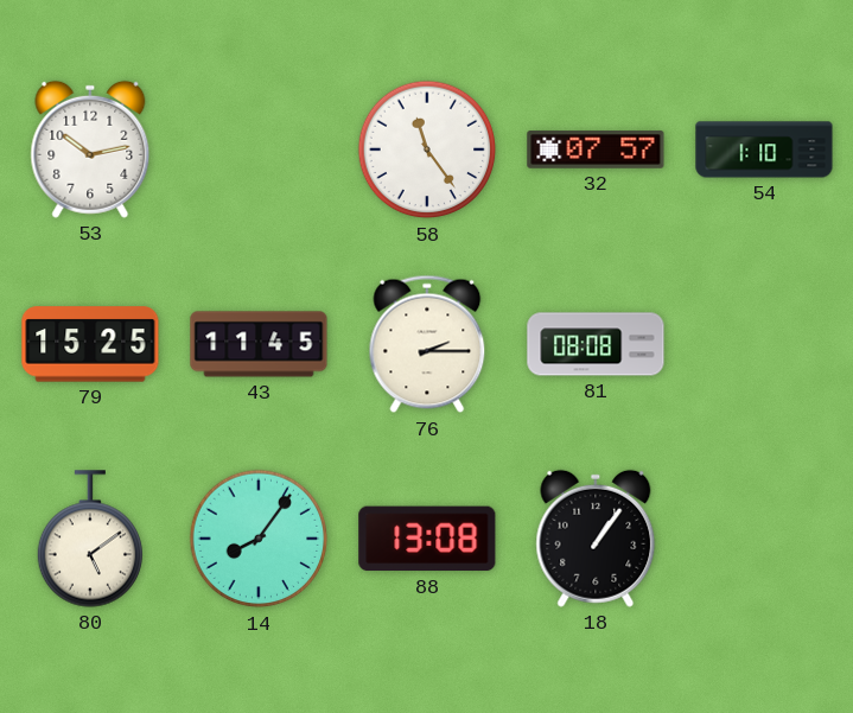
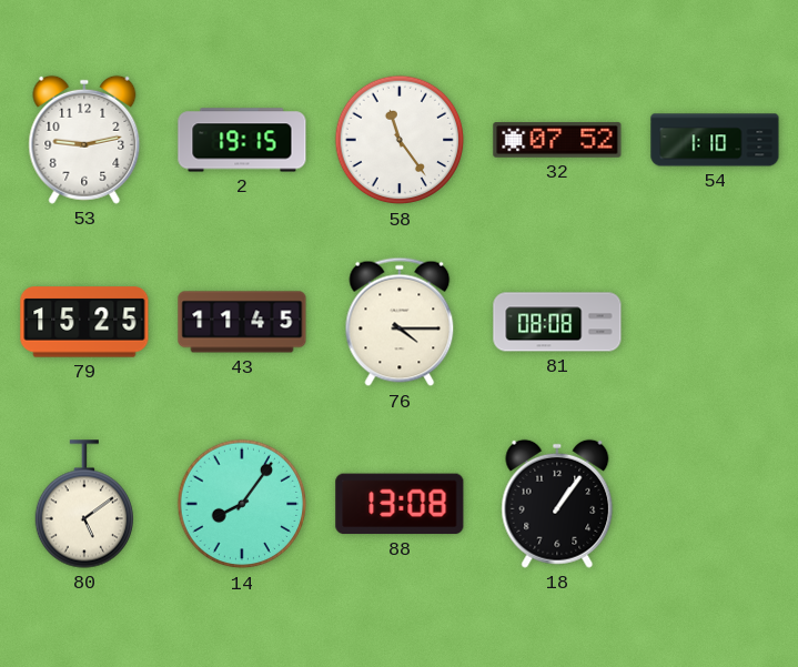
53: 10:13 -> 9:13 (84, 140)
2: none -> 19:15 (242, 140)
32: 07:57 -> 07:52 (557, 140)
76: 2:15 -> 4:15 (400, 322)
